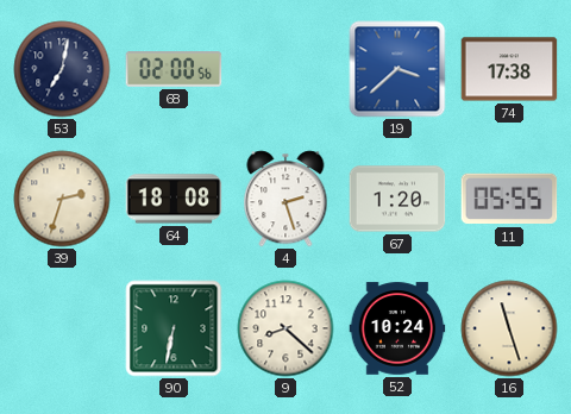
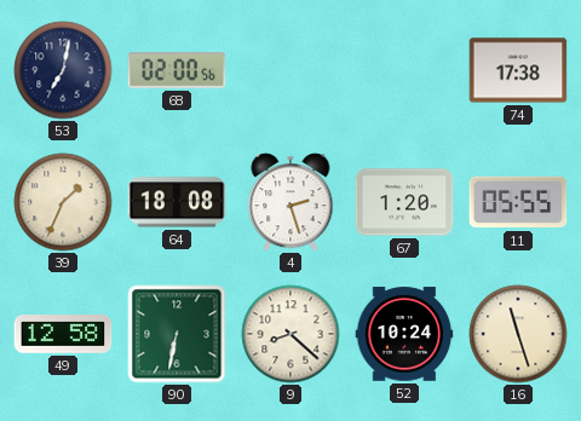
19: 3:38 -> none (397, 69)
39: 2:33 -> 1:34 (63, 202)
49: none -> 12:58 (63, 335)
